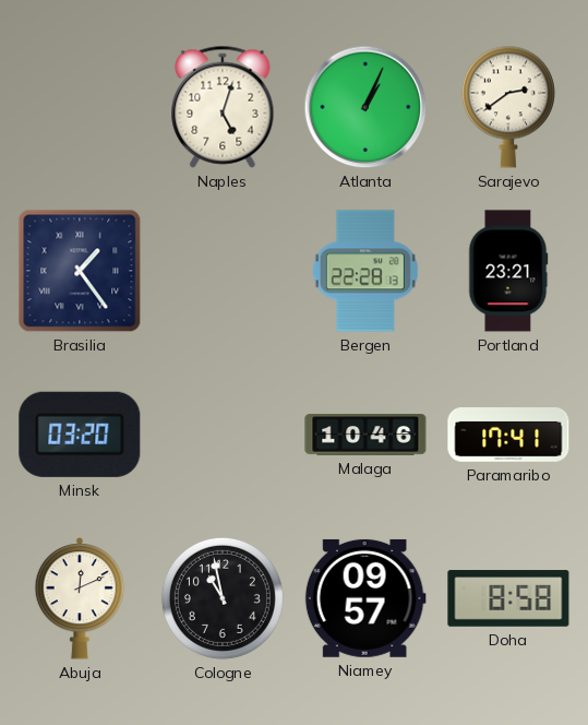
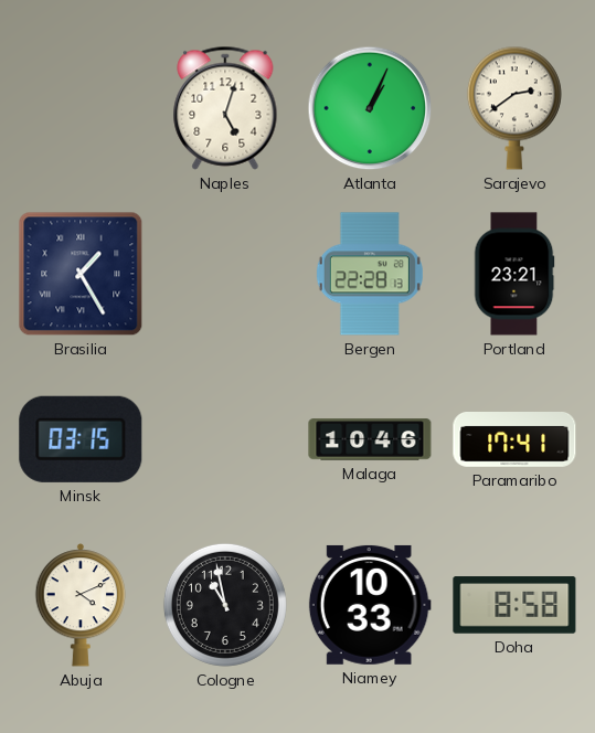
Brasilia: 1:24 -> 1:25 (81, 274)
Minsk: 03:20 -> 03:15 (81, 439)
Abuja: 12:11 -> 4:11 (81, 605)
Niamey: 09:57 -> 10:33 (370, 605)
